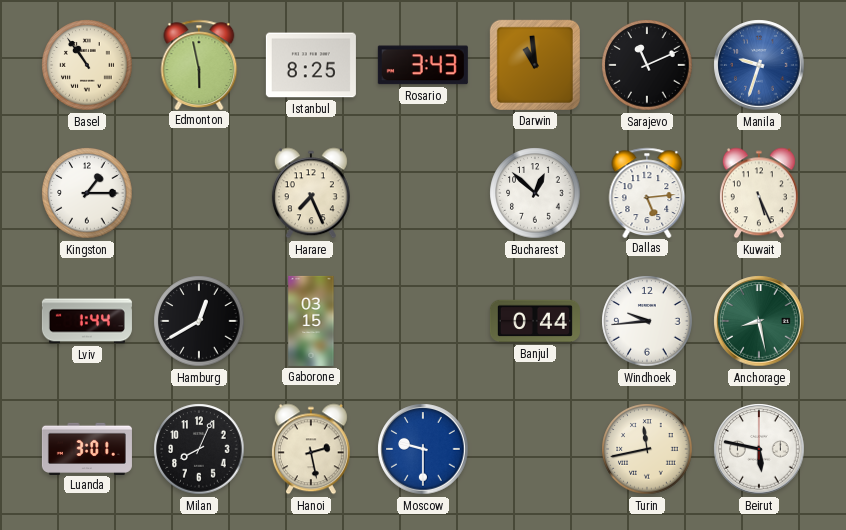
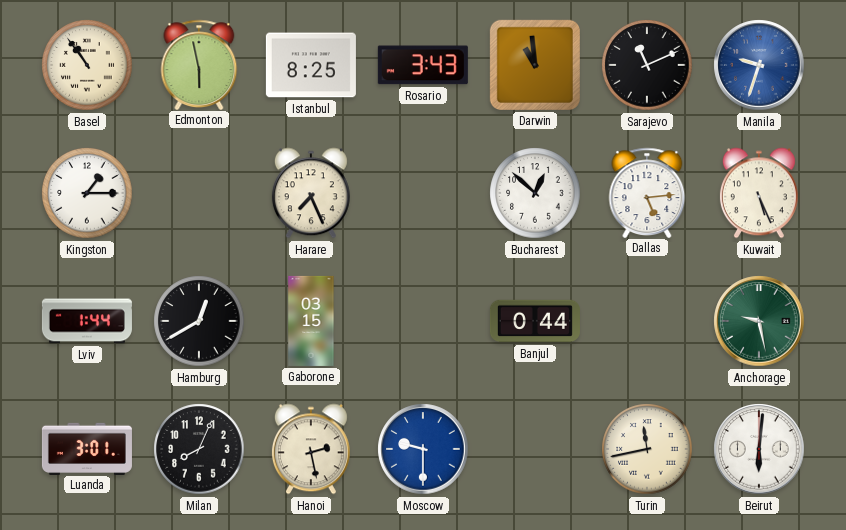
Windhoek: 9:44 -> none (647, 321)
Anchorage: 8:28 -> 9:28 (759, 321)
Beirut: 5:47 -> 6:01 (759, 449)
